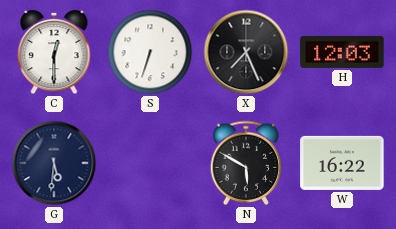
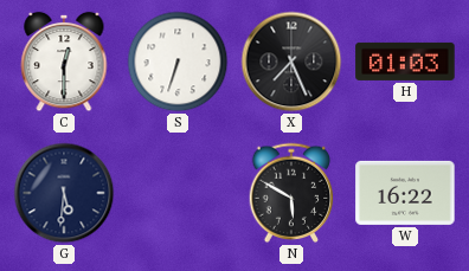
H: 12:03 -> 01:03 (405, 62)
